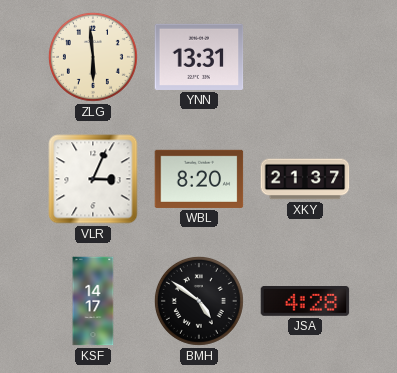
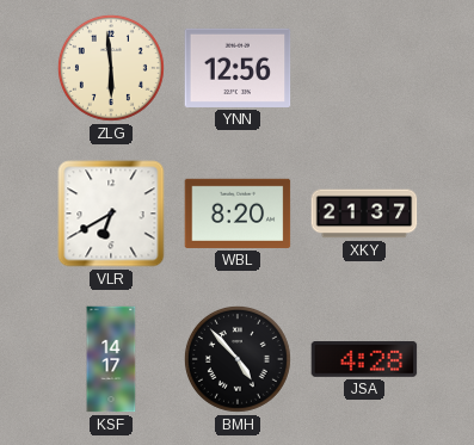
YNN: 13:31 -> 12:56 (238, 68)
VLR: 3:04 -> 6:40 (111, 214)
BMH: 4:51 -> 4:53 (238, 359)
